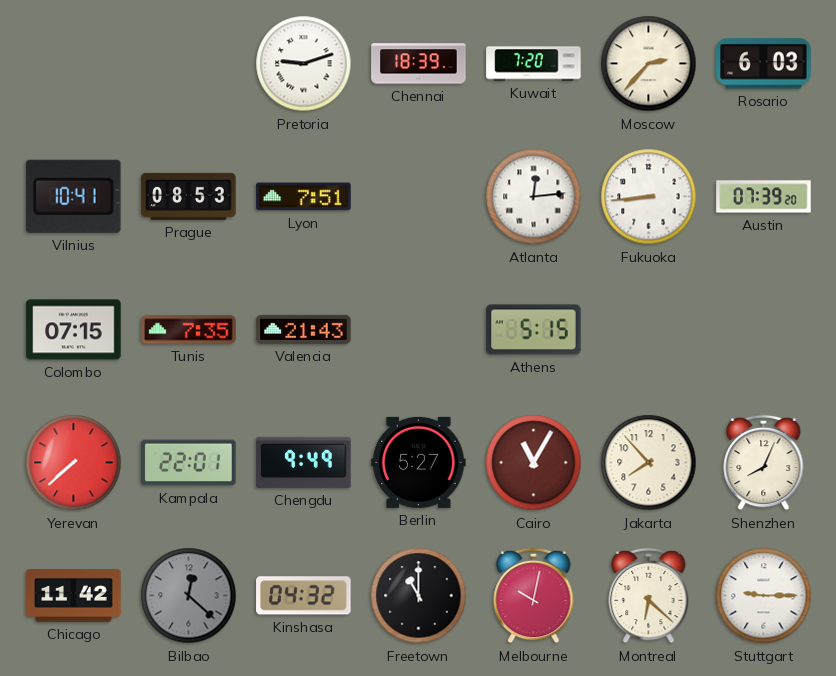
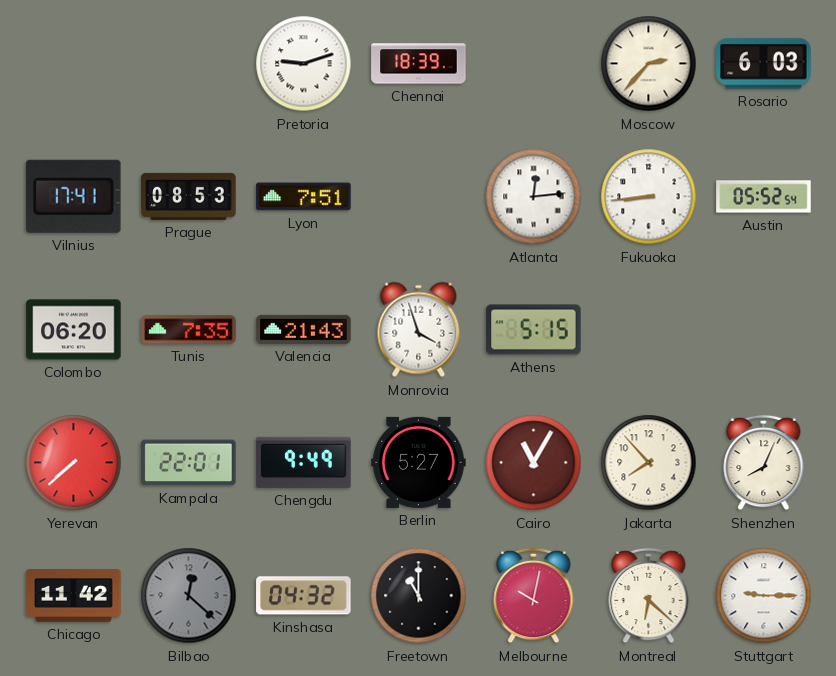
Kuwait: 7:20 -> none (534, 64)
Vilnius: 10:41 -> 17:41 (74, 196)
Austin: 07:39 -> 05:52 (764, 197)
Colombo: 07:15 -> 06:20 (74, 330)
Monrovia: none -> 3:57 (419, 330)
